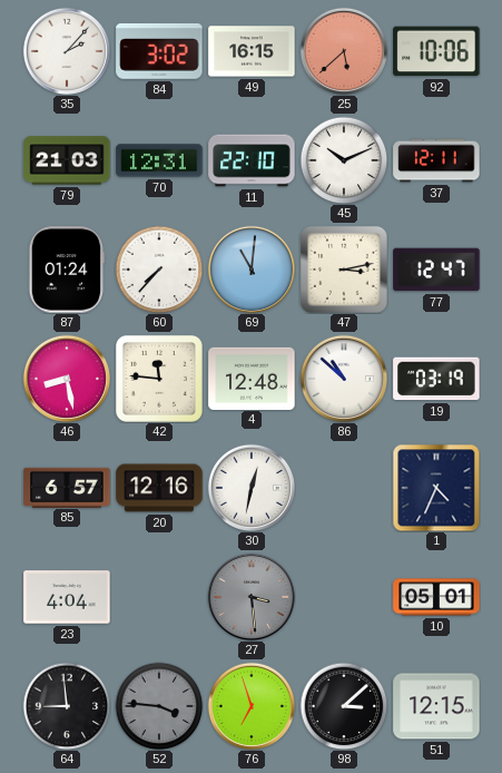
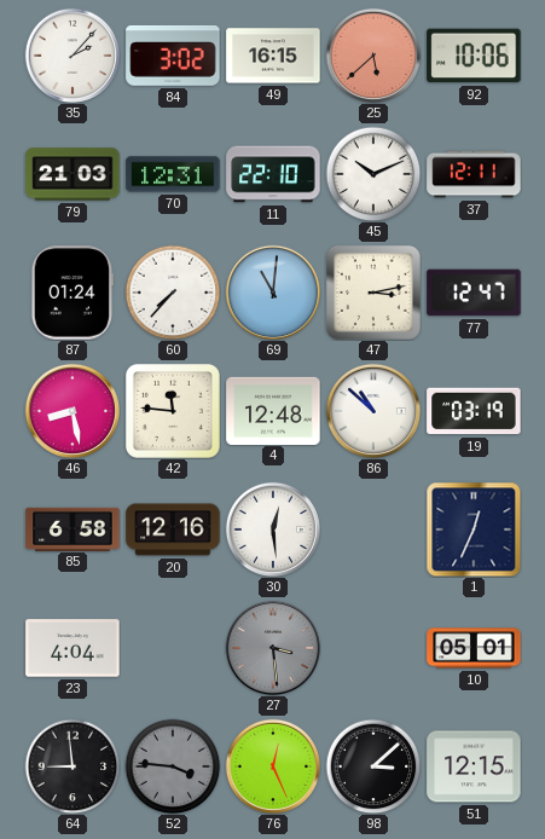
85: 6:57 -> 6:58 (73, 528)
30: 12:32 -> 12:29 (273, 530)
1: 4:34 -> 12:34 (474, 530)
76: 6:57 -> 12:26 (273, 766)
